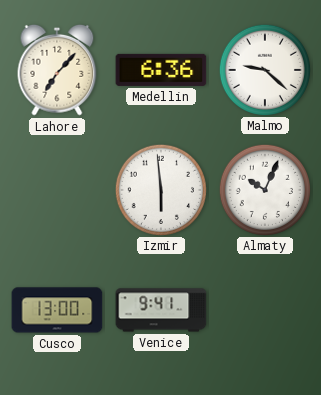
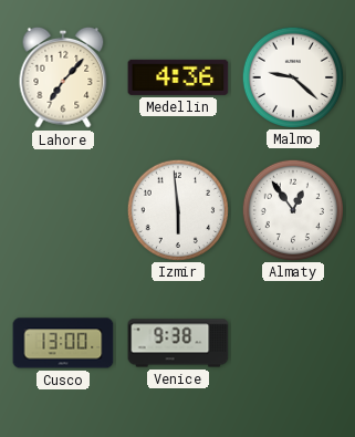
Medellin: 6:36 -> 4:36 (178, 77)
Almaty: 10:04 -> 12:54 (292, 209)
Venice: 9:41 -> 9:38 (178, 343)
